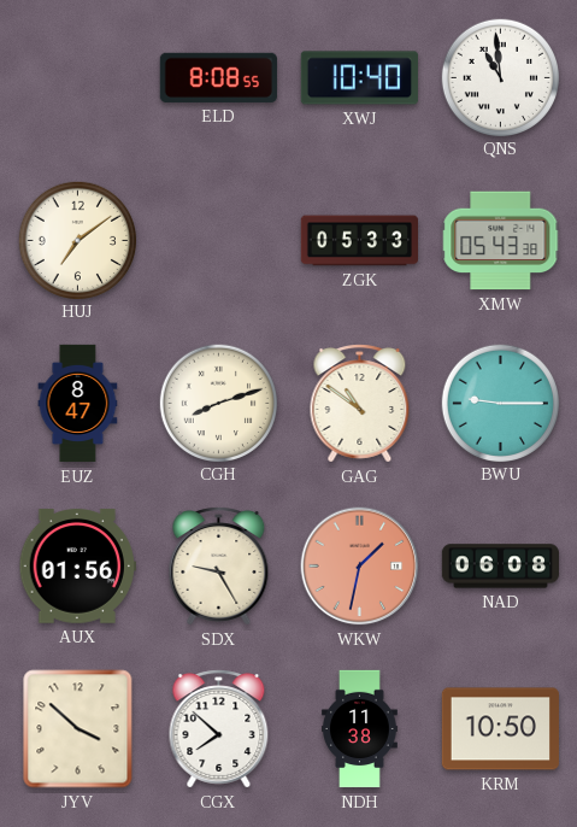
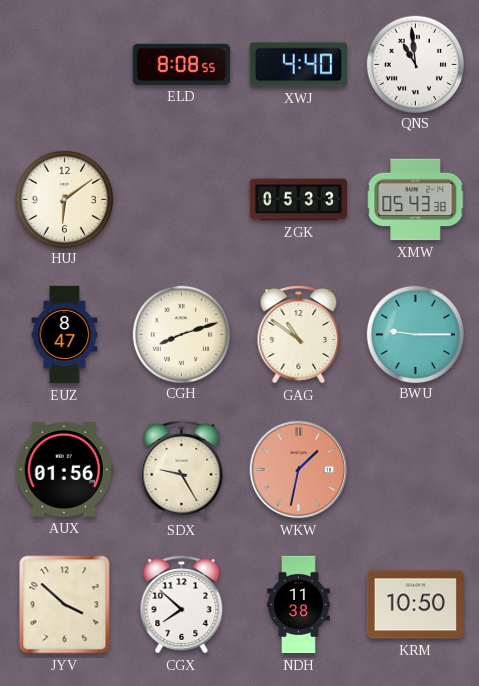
XWJ: 10:40 -> 4:40 (298, 65)
HUJ: 7:09 -> 6:09 (64, 199)
NAD: 06:08 -> none (500, 567)
